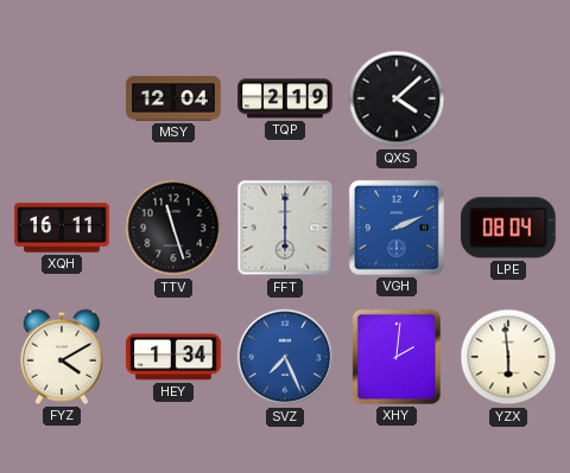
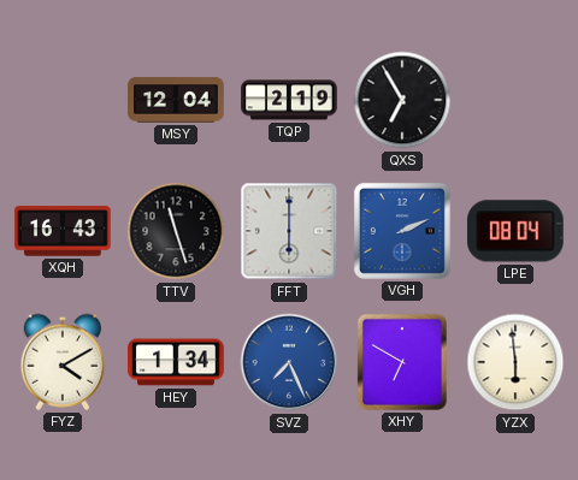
QXS: 4:08 -> 6:55 (402, 100)
XQH: 16:11 -> 16:43 (63, 231)
XHY: 2:01 -> 6:50 (402, 362)
